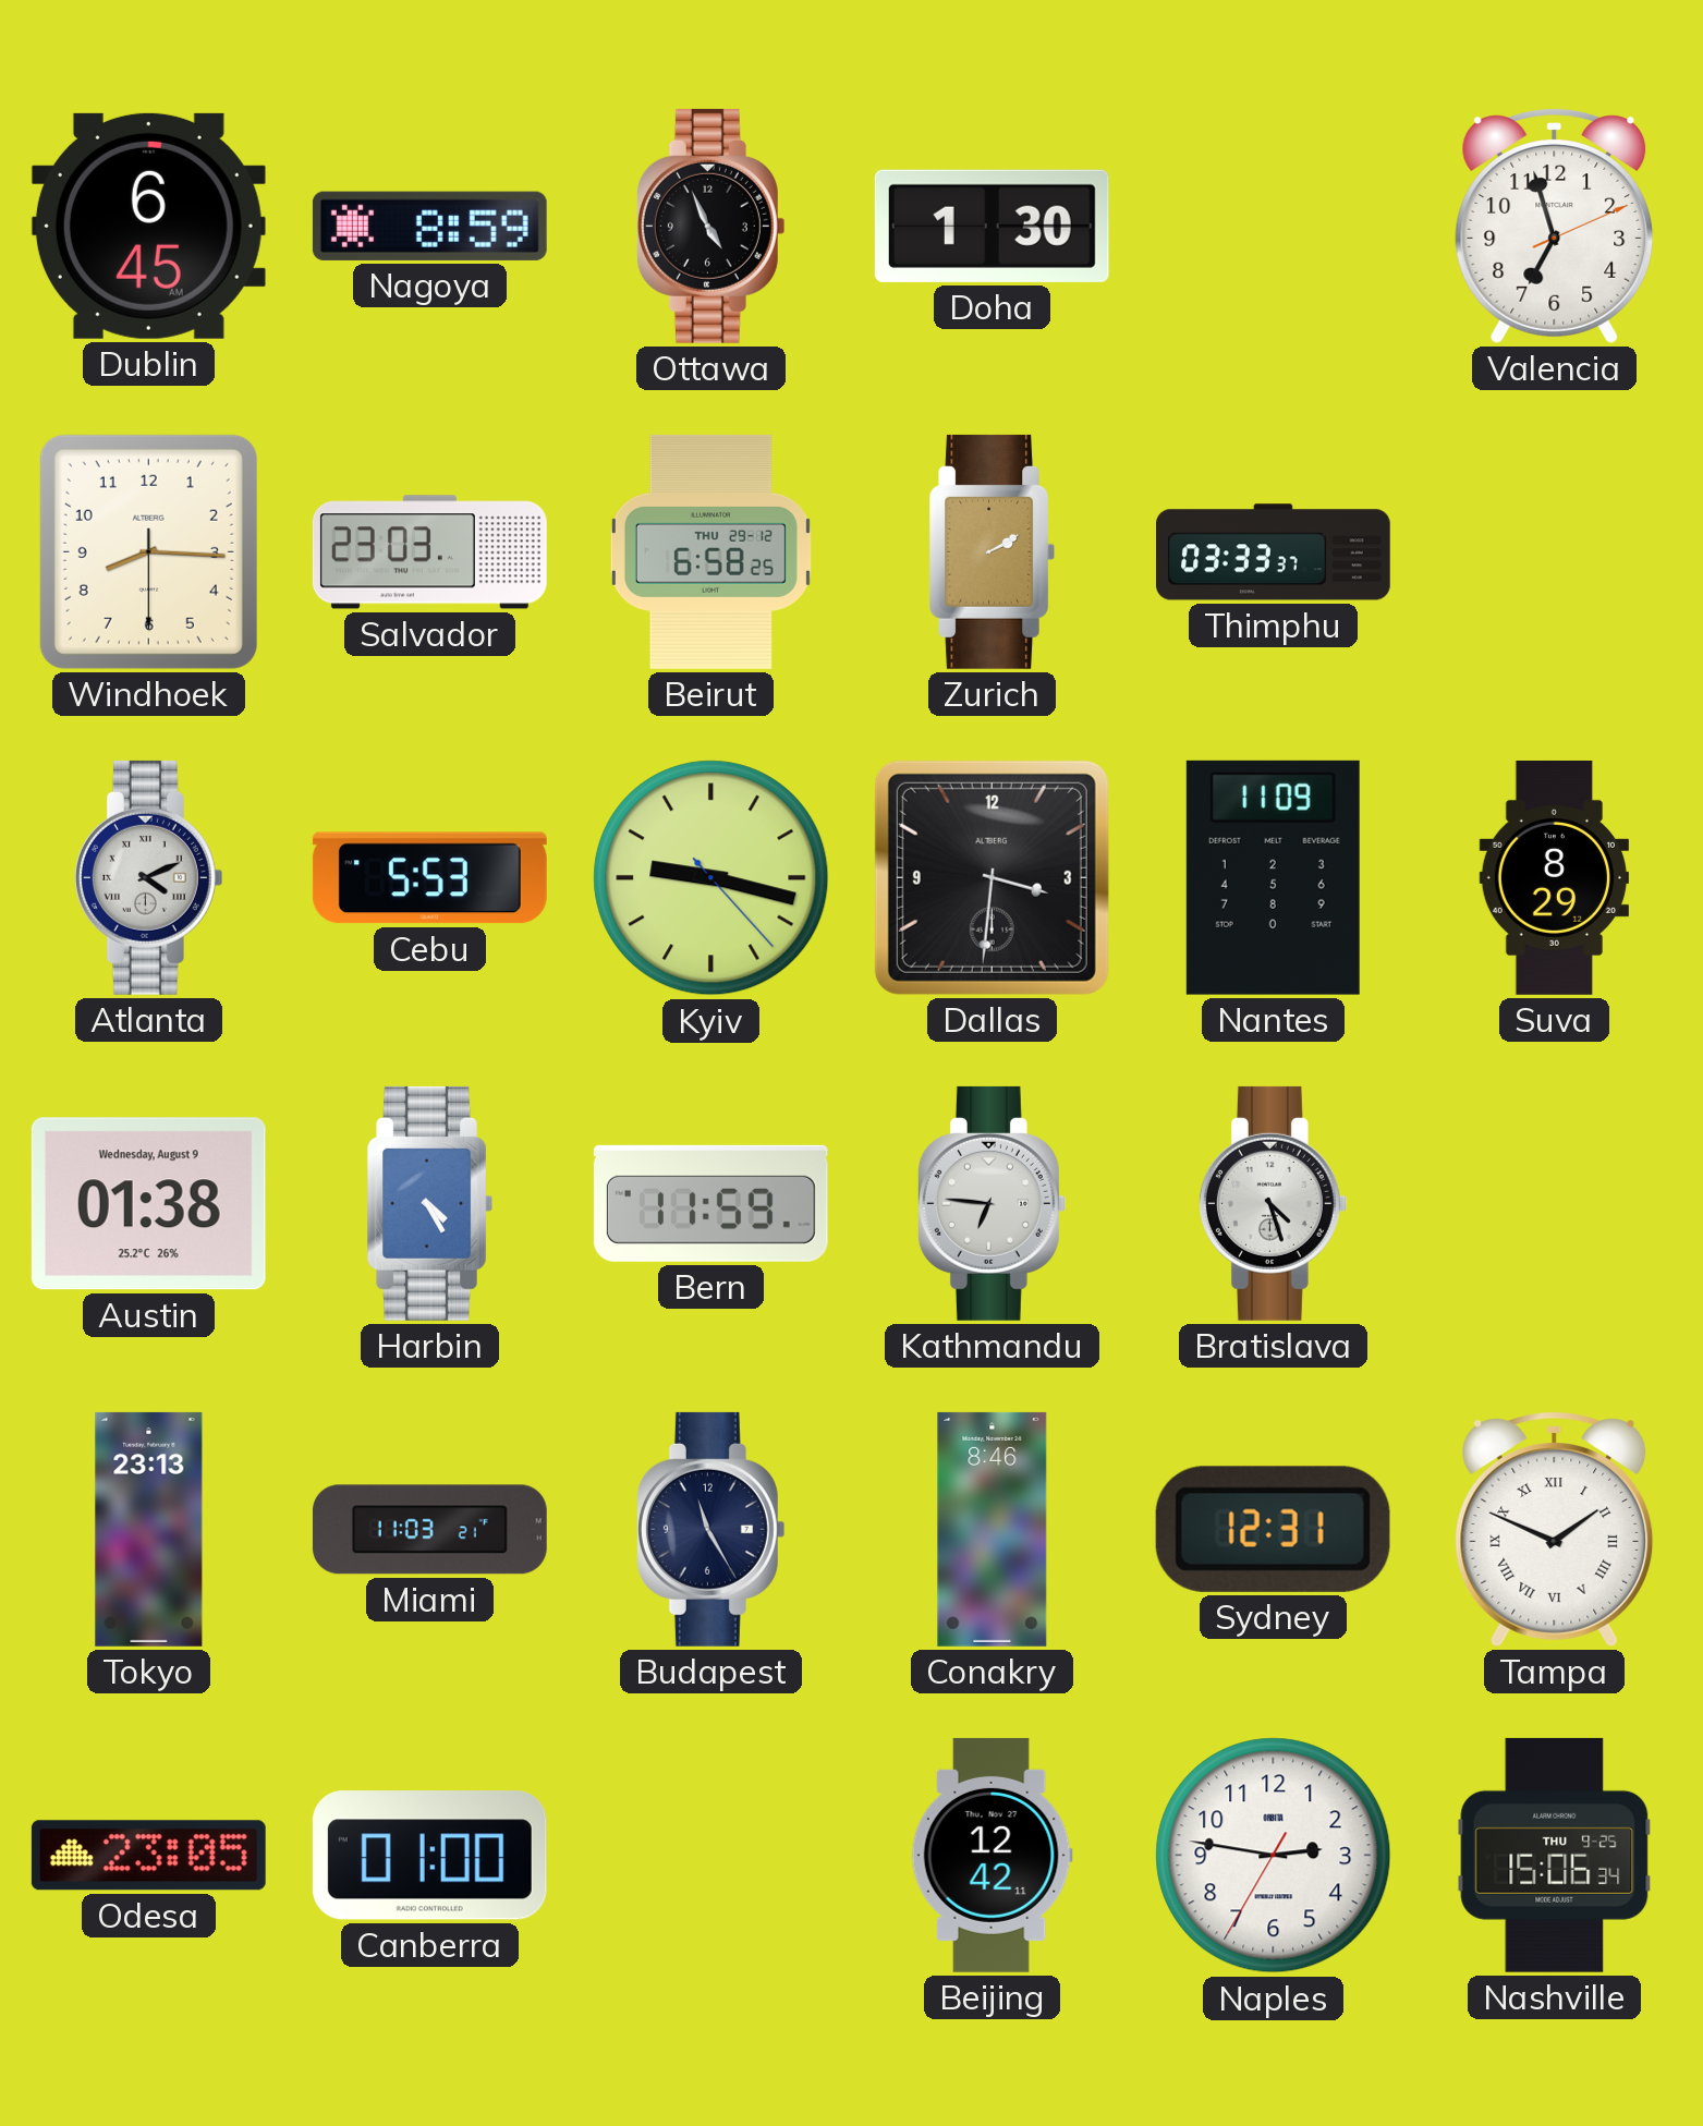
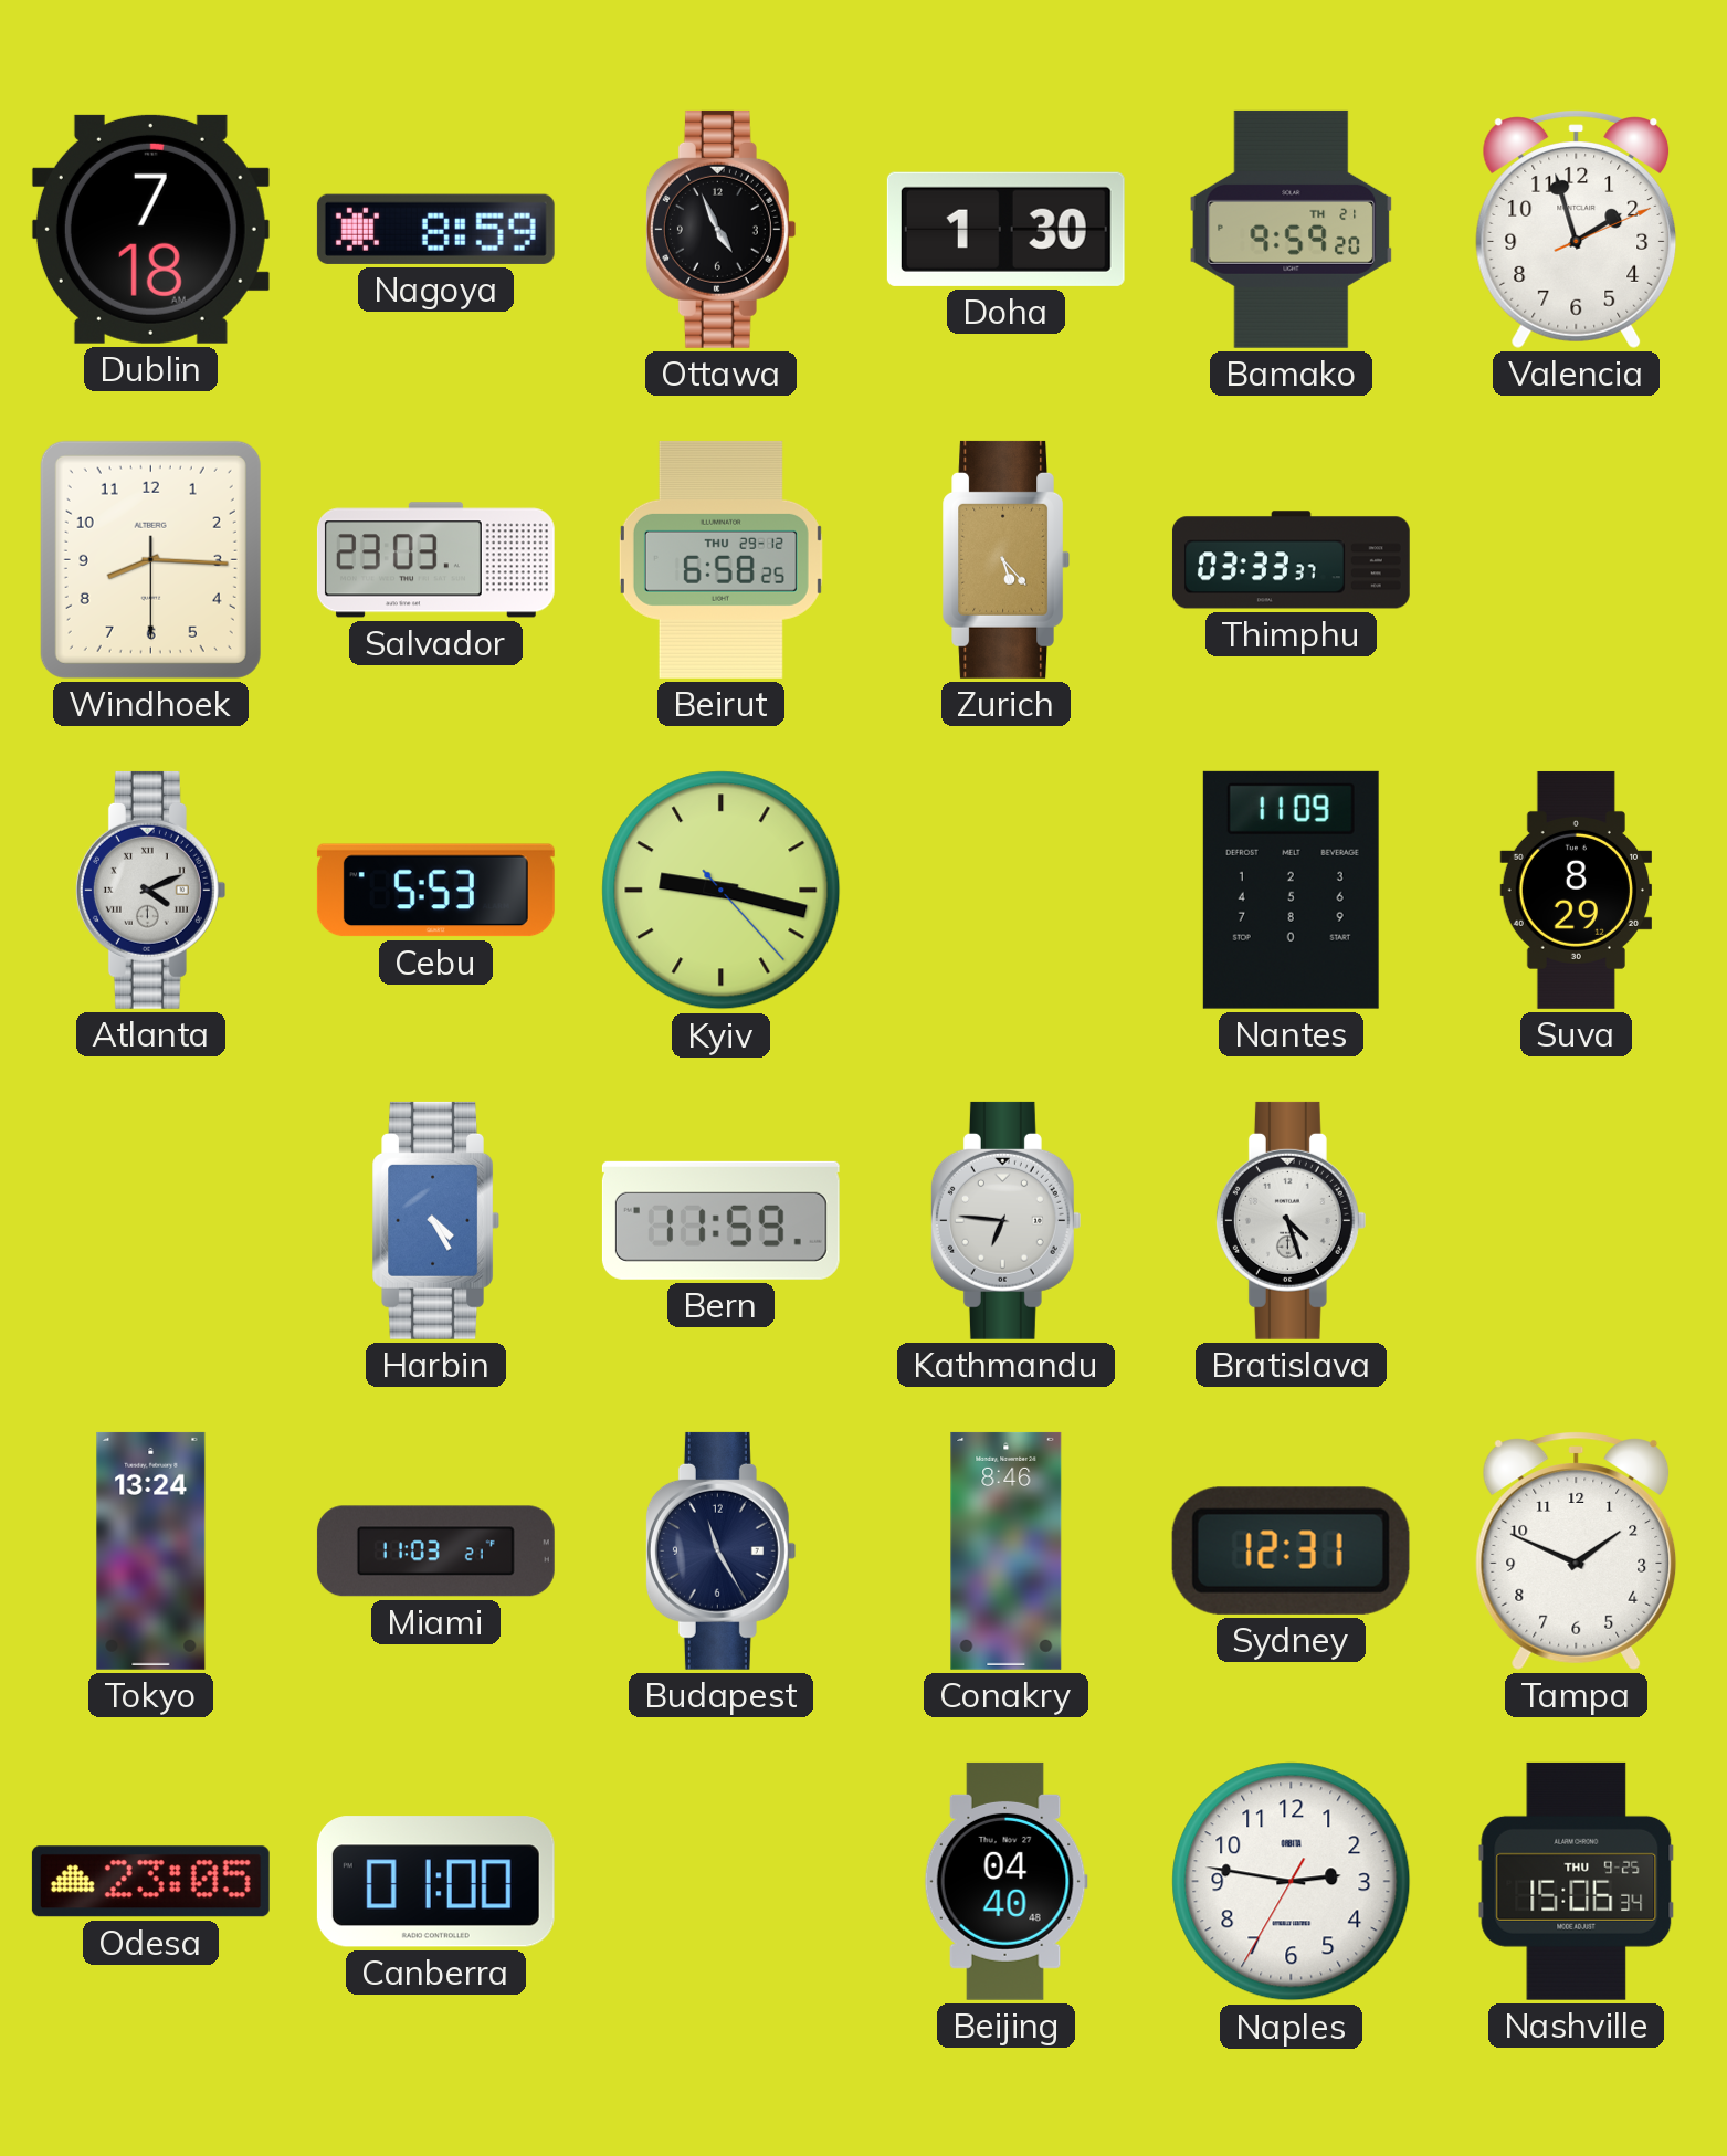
Dublin: 6:45 -> 7:18 (150, 229)
Bamako: none -> 9:59 (1292, 229)
Valencia: 6:57 -> 1:57 (1577, 229)
Zurich: 2:10 -> 5:23 (1005, 559)
Dallas: 3:31 -> none (992, 877)
Austin: 01:38 -> none (148, 1204)
Tokyo: 23:13 -> 13:24 (151, 1550)
Tampa numerals: Roman -> Arabic (1577, 1550)
Beijing: 12:42 -> 04:40 (1005, 1881)
